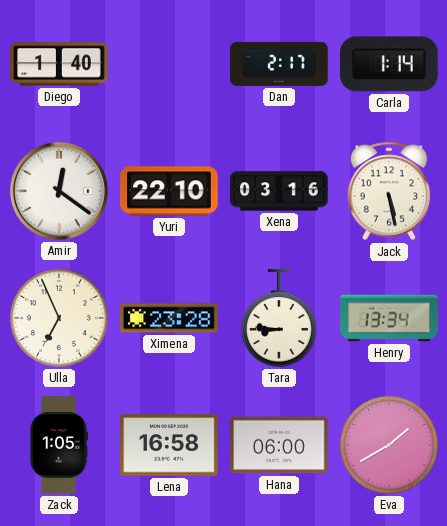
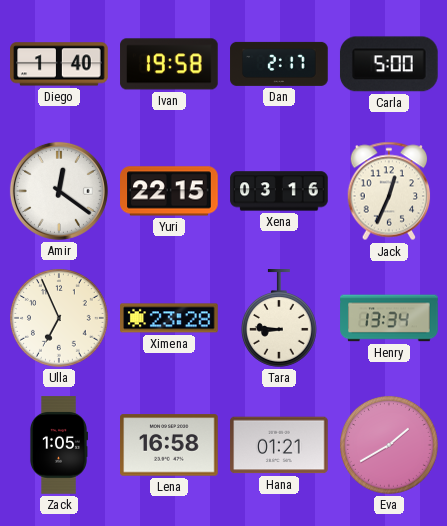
Ivan: none -> 19:58 (169, 64)
Carla: 1:14 -> 5:00 (389, 64)
Yuri: 22:10 -> 22:15 (169, 191)
Jack: 5:28 -> 12:34 (389, 191)
Hana: 06:00 -> 01:21 (279, 445)
